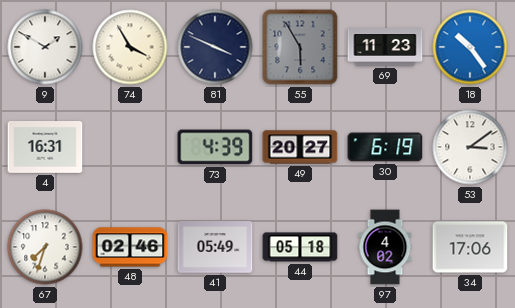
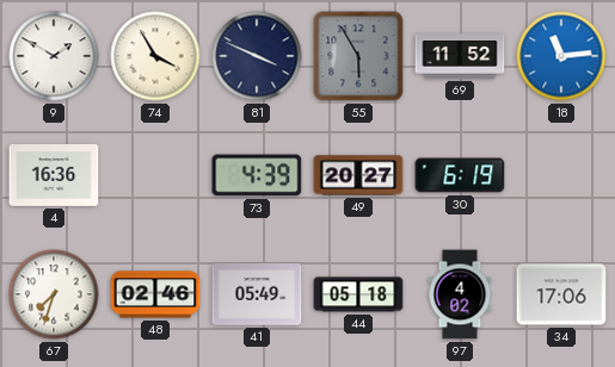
69: 11:23 -> 11:52 (460, 56)
18: 10:24 -> 11:14 (561, 56)
4: 16:31 -> 16:36 (54, 176)
53: 3:09 -> none (470, 147)
